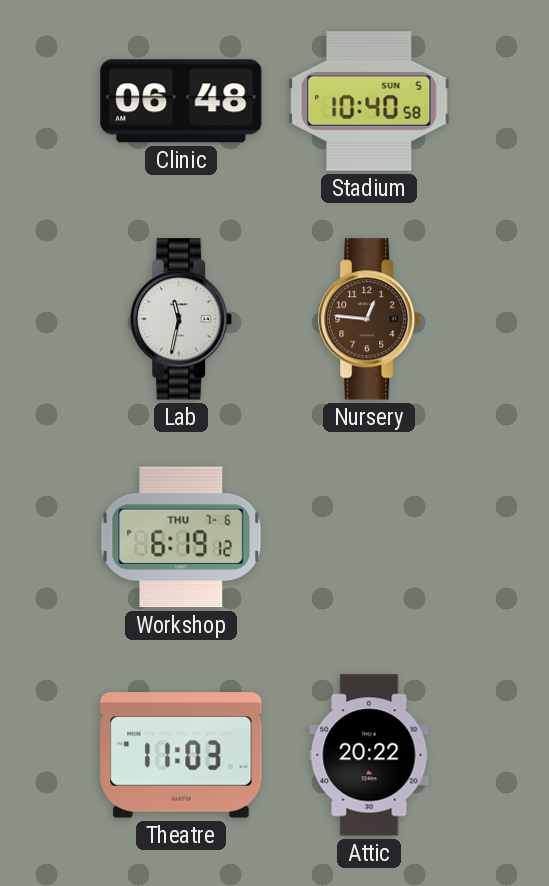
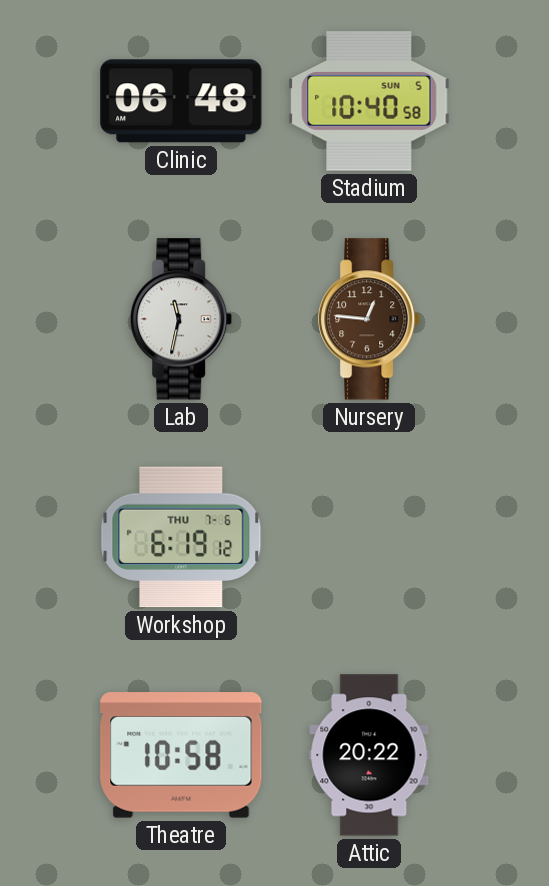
Theatre: 11:03 -> 10:58 (181, 755)
